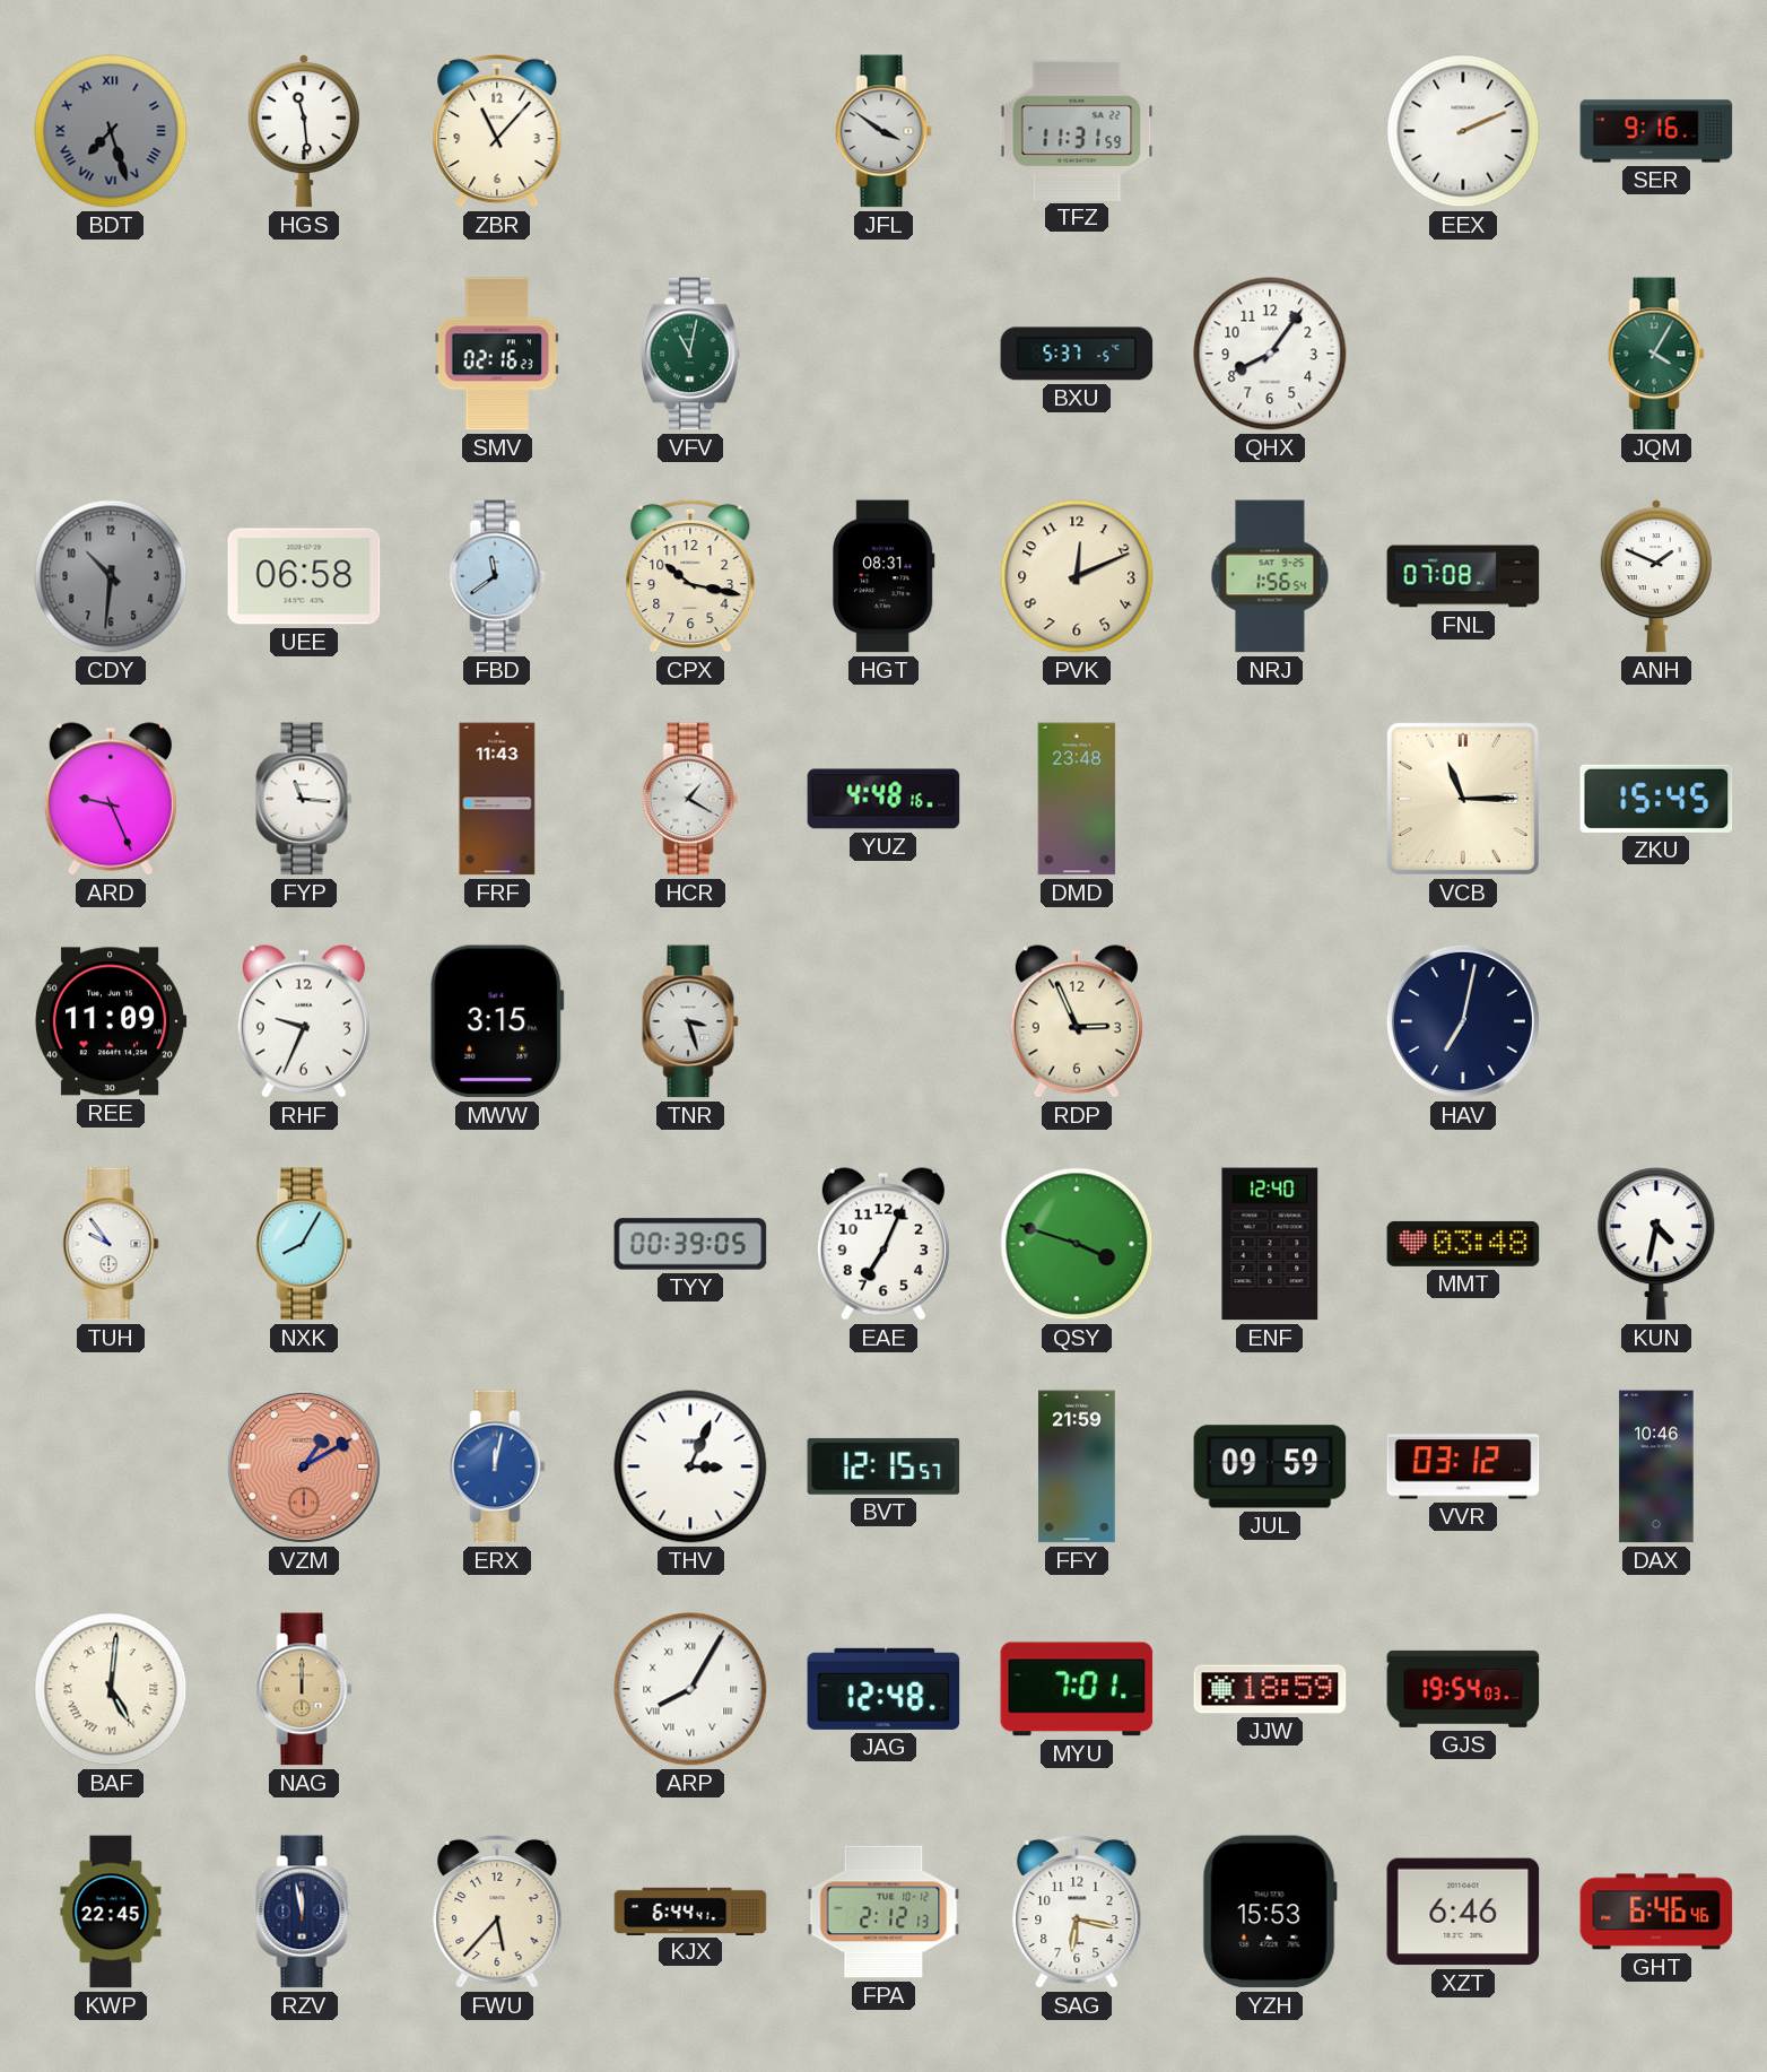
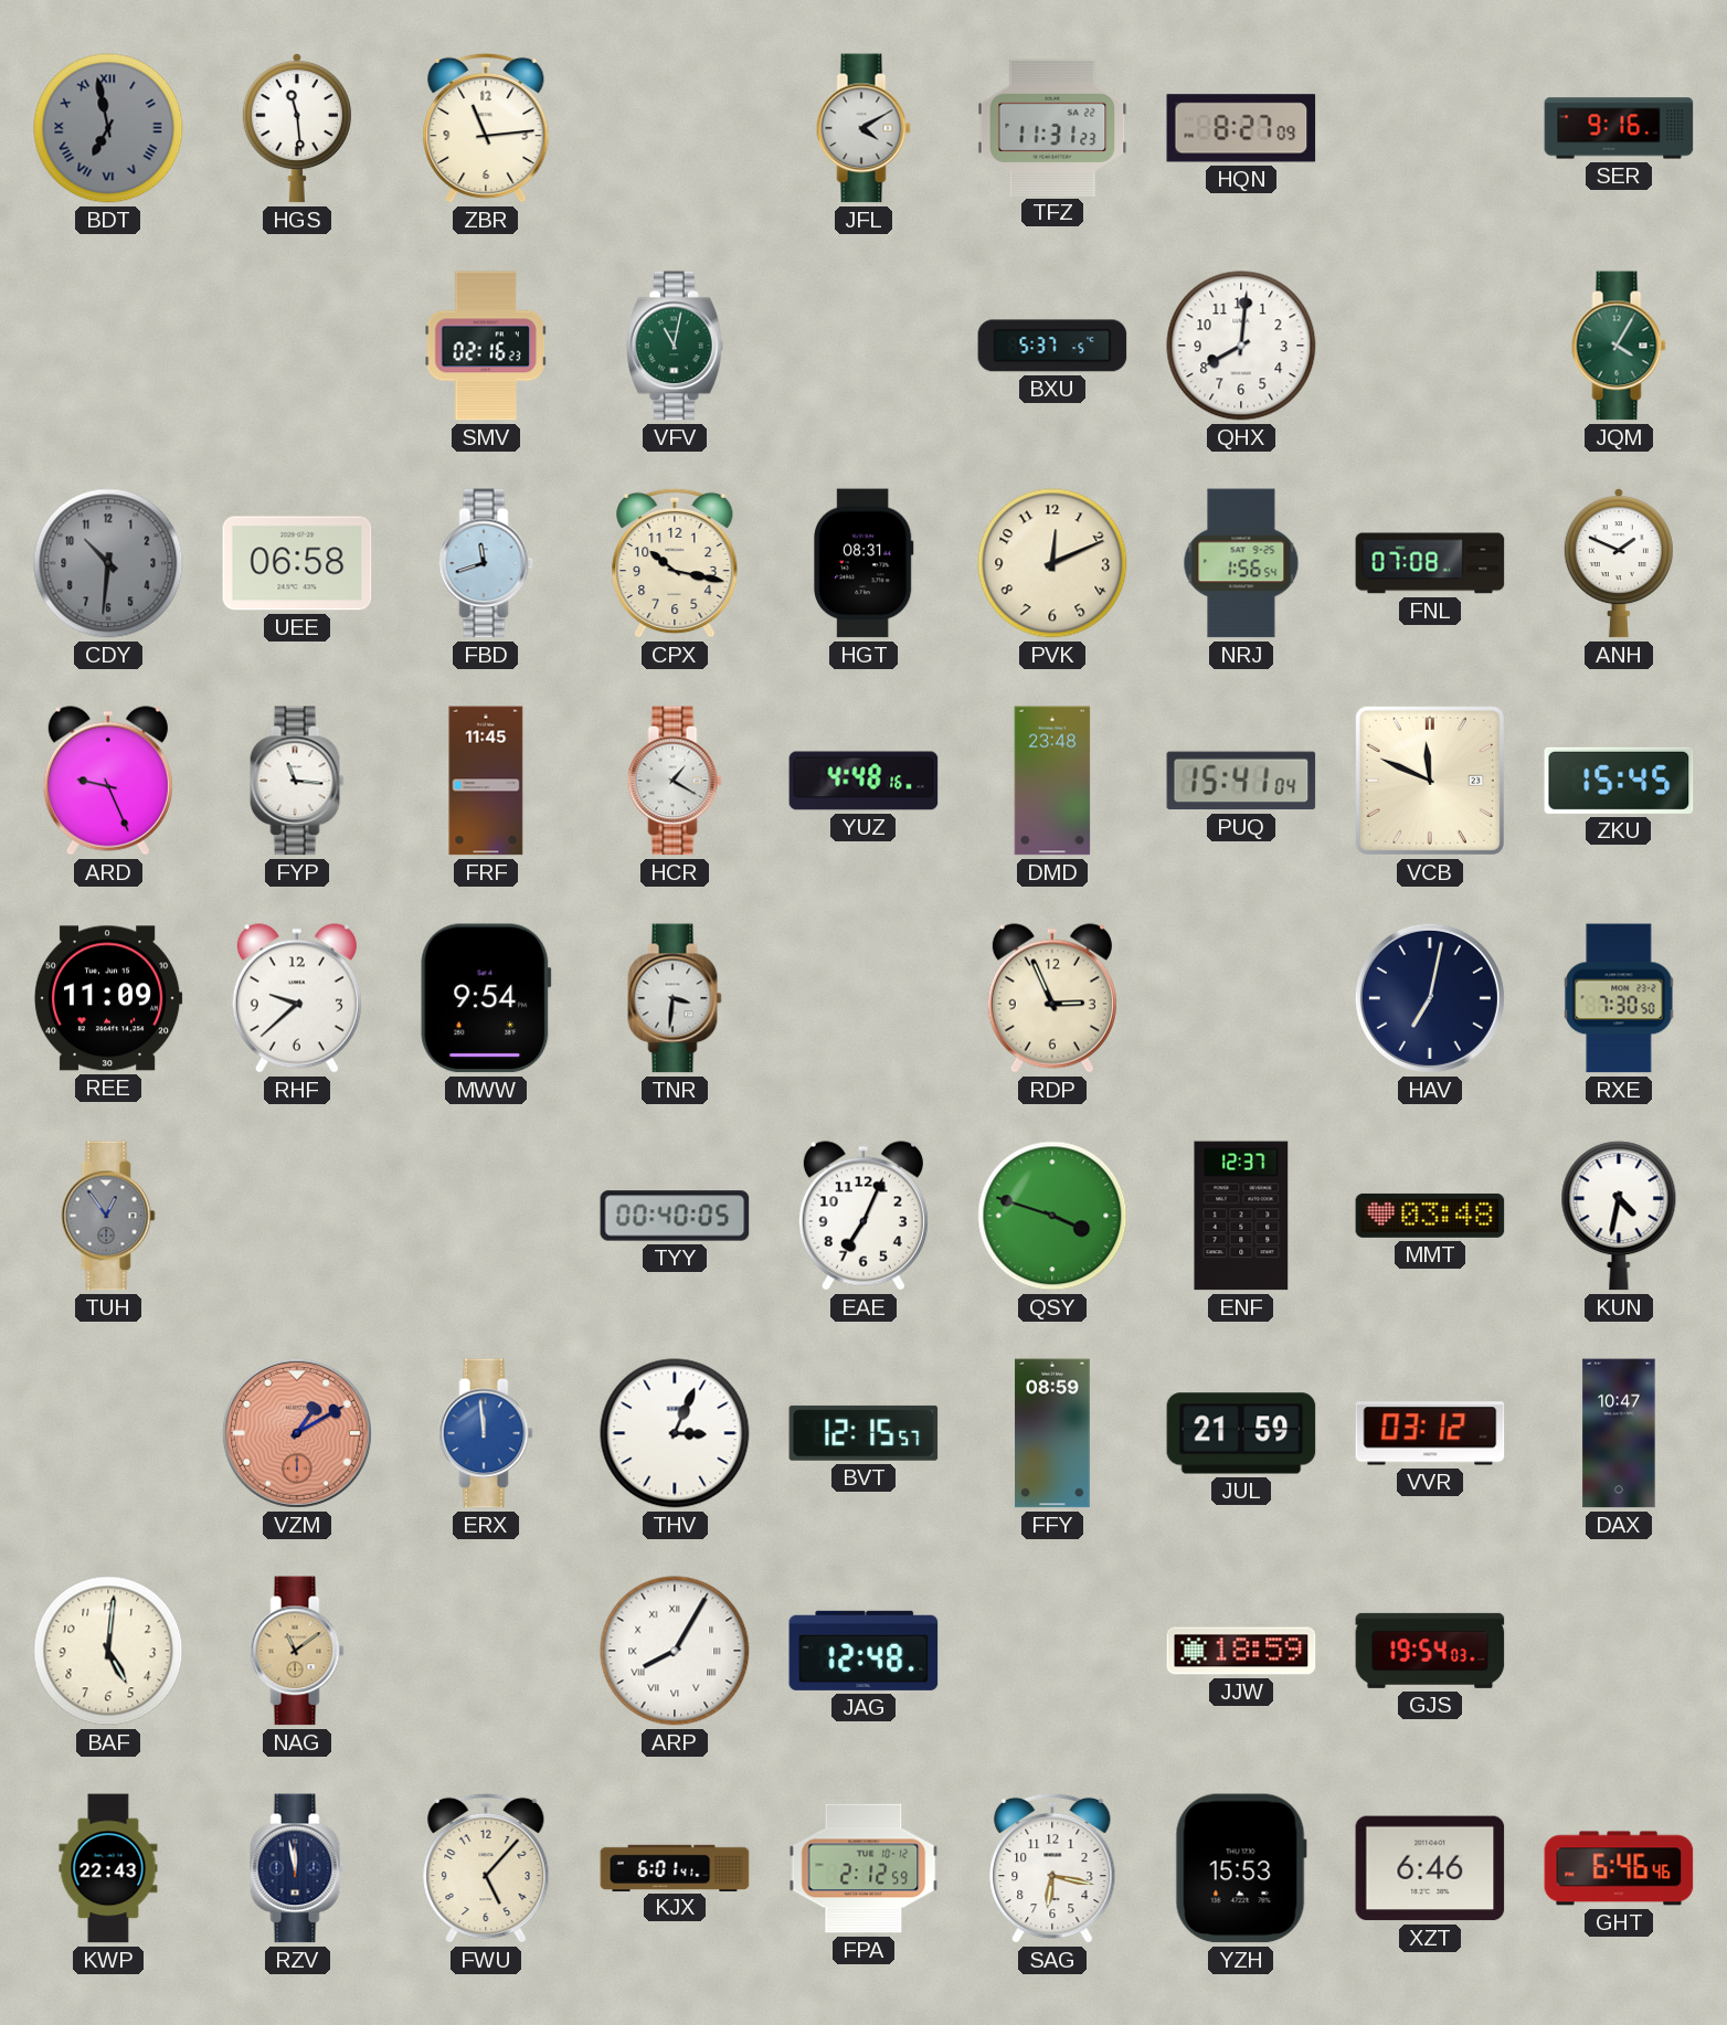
BDT: 7:27 -> 6:58 (108, 128)
ZBR: 11:07 -> 11:14 (486, 128)
JFL: 3:51 -> 4:10 (863, 128)
TFZ: 11:31:59 -> 11:31:23 (1052, 127)
HQN: none -> 8:27 (1241, 128)
EEX: 2:11 -> none (1463, 131)
QHX: 8:06 -> 8:01 (1241, 346)
FBD: 11:39 -> 11:42 (486, 563)
FRF: 11:43 -> 11:45 (486, 781)
PUQ: none -> 15:41 (1241, 781)
VCB: 11:15 -> 11:49 (1430, 781)
RHF: 9:34 -> 9:38 (297, 998)
MWW: 3:15 -> 9:54 (486, 998)
TNR: 3:27 -> 3:31 (675, 998)
RXE: none -> 7:30 (1619, 998)
TUH: 9:54 -> 12:54 (108, 1216)
TUH dial: white -> grey (108, 1216)
NXK: 8:05 -> none (304, 1244)
TYY: 00:39 -> 00:40 (675, 1216)
ENF: 12:40 -> 12:37 (1241, 1216)
ERX: 12:02 -> 11:59 (486, 1433)
FFY: 21:59 -> 08:59 (1052, 1433)
JUL: 09:59 -> 21:59 (1241, 1433)
DAX: 10:46 -> 10:47 (1619, 1433)
BAF numerals: Roman -> Arabic (108, 1651)
NAG: 12:00 -> 11:09 (297, 1651)
MYU: 7:01 -> none (1077, 1689)
KWP: 22:45 -> 22:43 (108, 1868)
FWU: 5:37 -> 5:07 (486, 1868)
KJX: 6:44 -> 6:01 (675, 1867)
FPA: 2:12:13 -> 2:12:59 (863, 1868)
